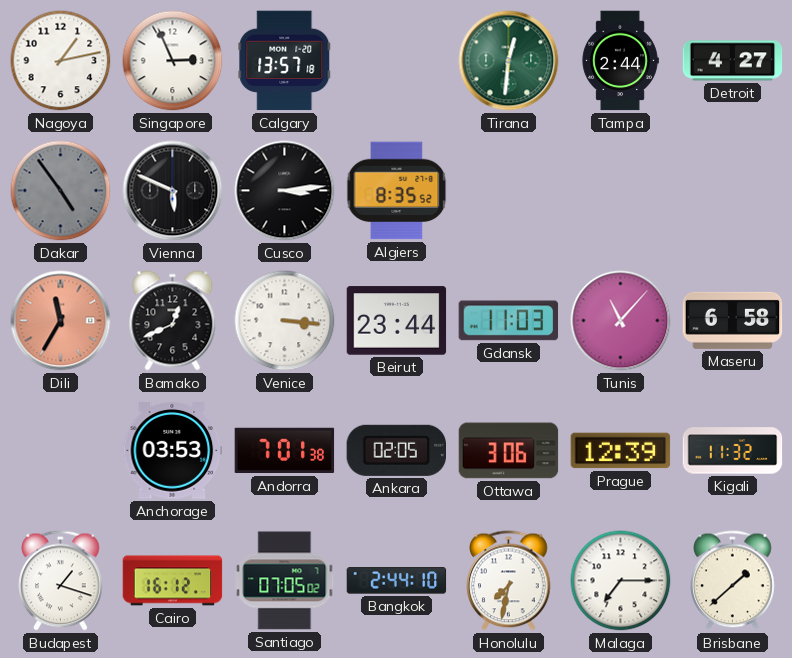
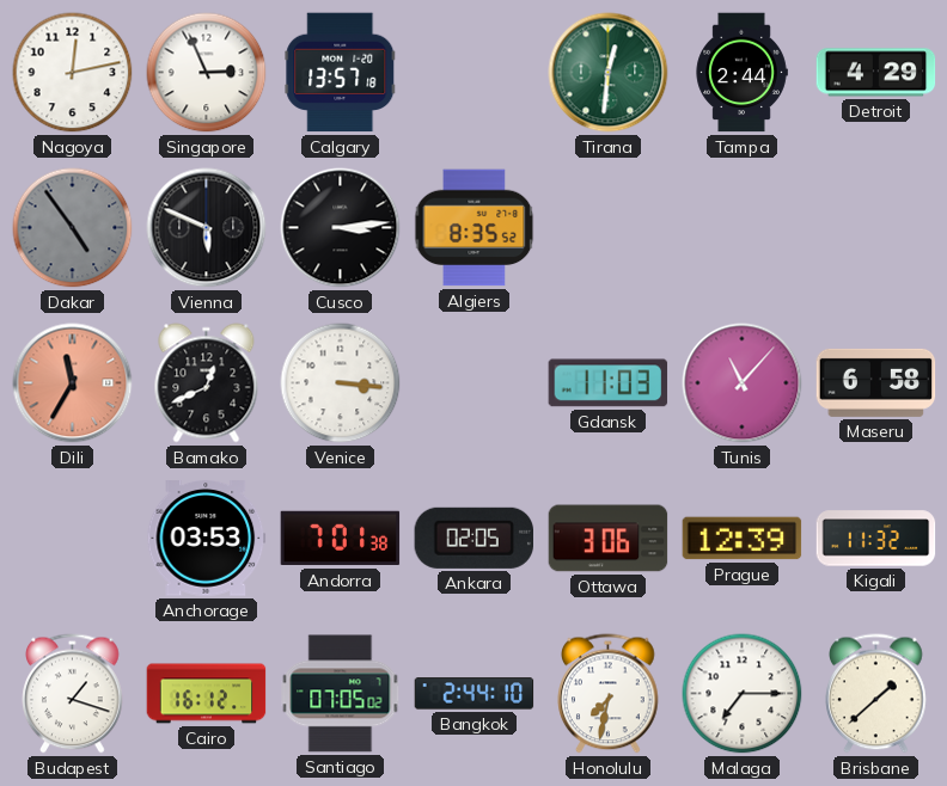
Nagoya: 1:13 -> 12:13 (73, 73)
Detroit: 4:27 -> 4:29 (876, 73)
Beirut: 23:44 -> none (397, 321)
